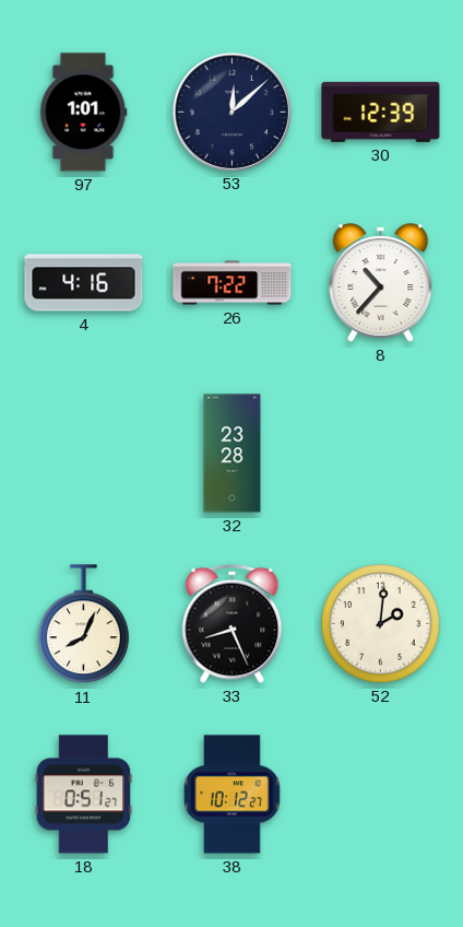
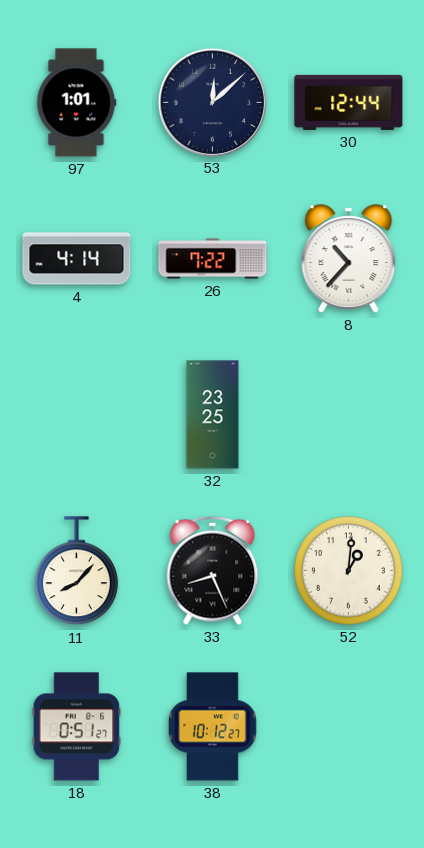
30: 12:39 -> 12:44 (349, 102)
4: 4:16 -> 4:14 (77, 259)
32: 23:28 -> 23:25 (213, 415)
11: 8:04 -> 8:07 (76, 571)
52: 2:01 -> 1:01 (349, 571)
